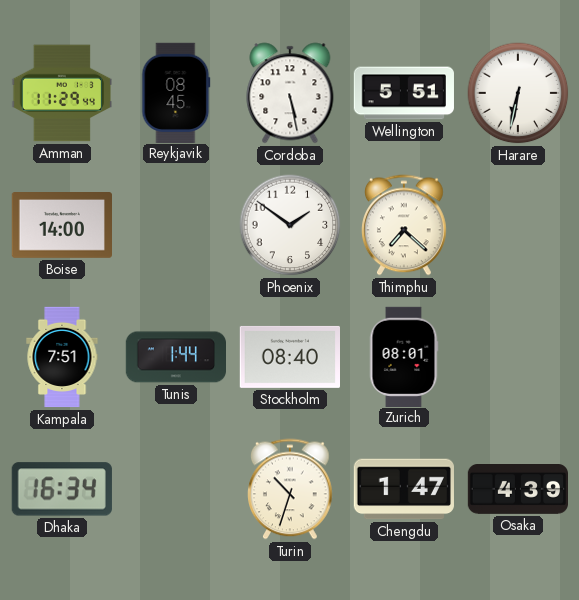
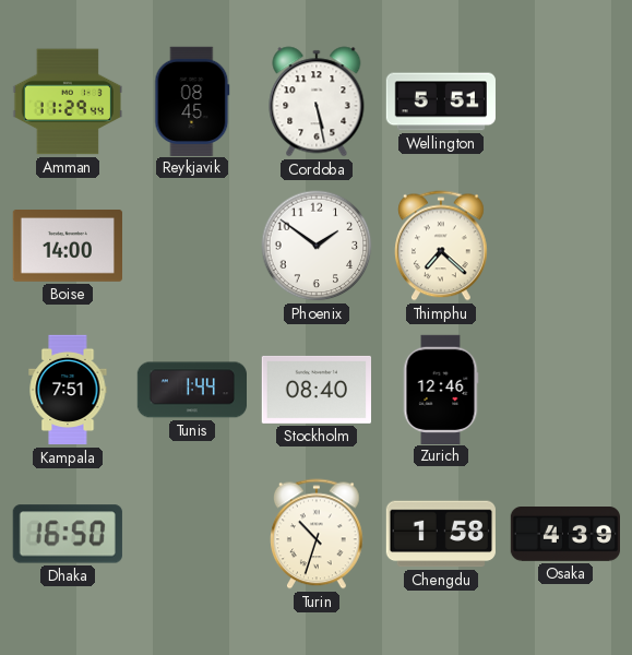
Harare: 6:32 -> none (518, 93)
Zurich: 08:01 -> 12:46 (441, 389)
Dhaka: 16:34 -> 16:50 (68, 534)
Chengdu: 1:47 -> 1:58 (441, 534)
